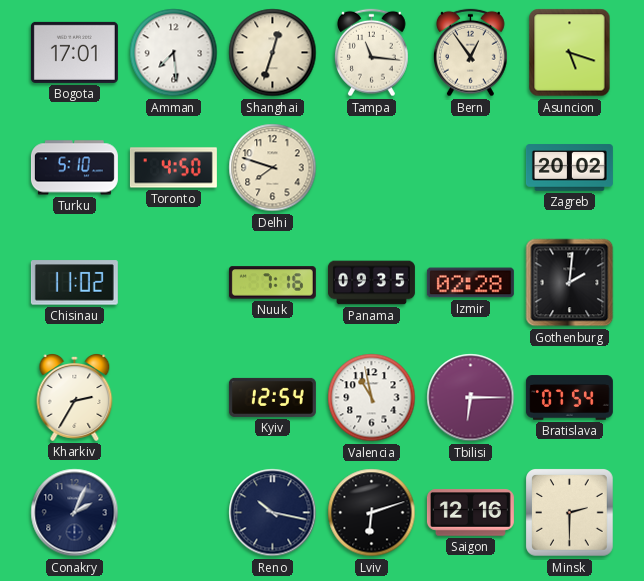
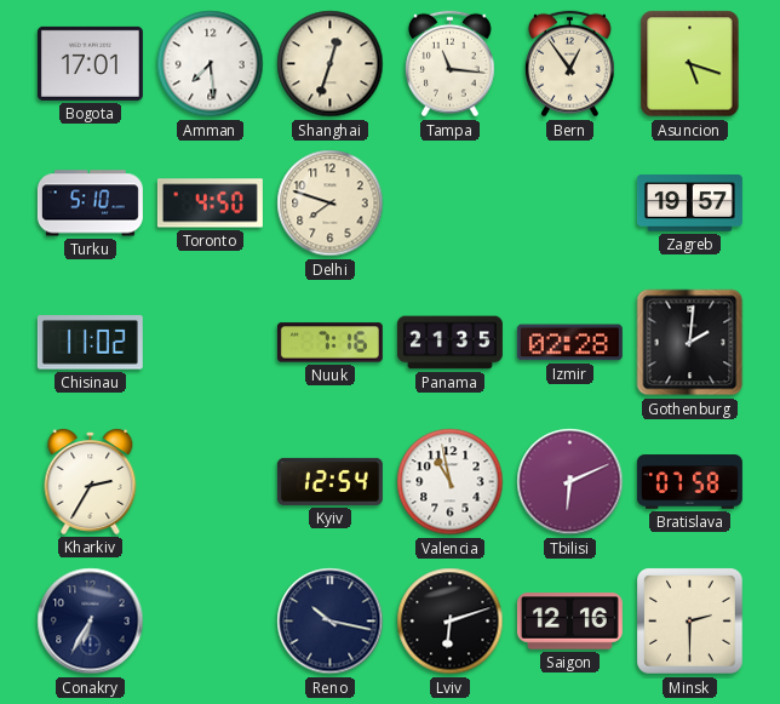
Zagreb: 20:02 -> 19:57 (689, 204)
Panama: 09:35 -> 21:35 (449, 343)
Tbilisi: 6:15 -> 6:11 (570, 482)
Bratislava: 07:54 -> 07:58 (689, 482)
Conakry: 2:04 -> 6:35 (91, 622)
